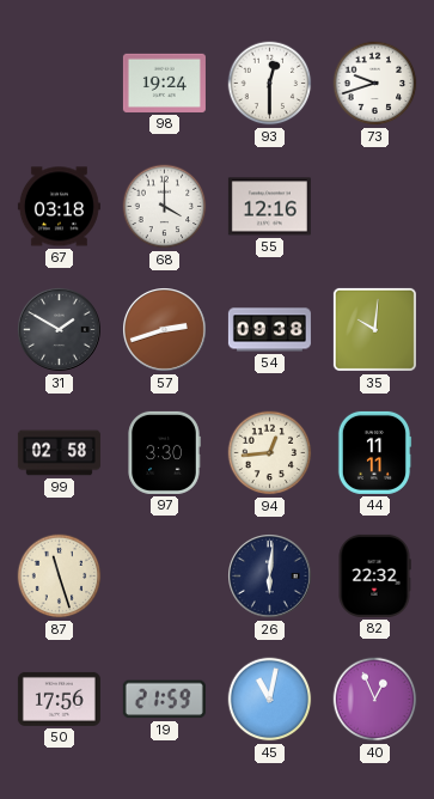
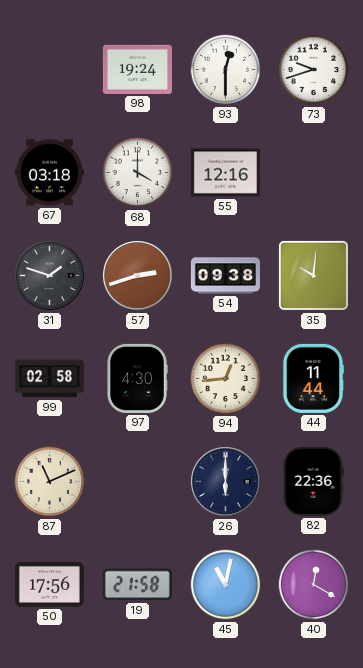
31: 1:50 -> 1:48 (50, 276)
97: 3:30 -> 4:30 (137, 378)
44: 11:11 -> 11:44 (313, 378)
87: 11:27 -> 11:11 (50, 482)
26: 6:01 -> 6:00 (226, 482)
82: 22:32 -> 22:36 (313, 481)
19: 21:59 -> 21:58 (137, 585)
40: 12:56 -> 12:20 (314, 585)
